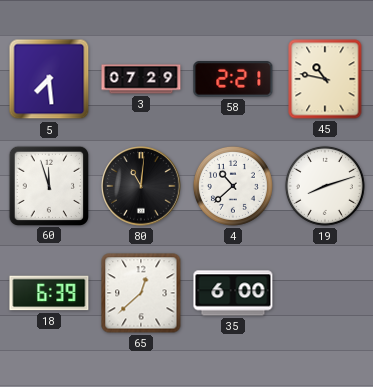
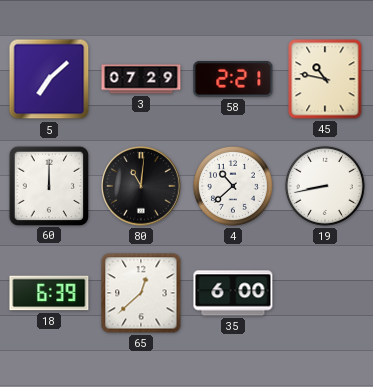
5: 7:29 -> 7:08 (49, 79)
60: 11:57 -> 12:00 (48, 185)
19: 8:12 -> 8:43 (325, 186)
